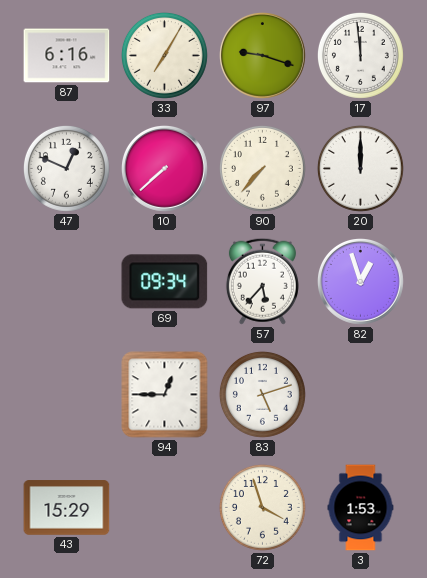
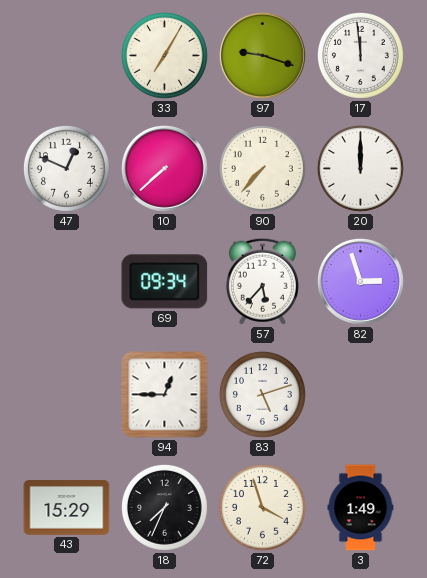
87: 6:16 -> none (67, 56)
82: 12:57 -> 2:57 (361, 282)
18: none -> 7:34 (164, 507)
3: 1:53 -> 1:49 (361, 508)
